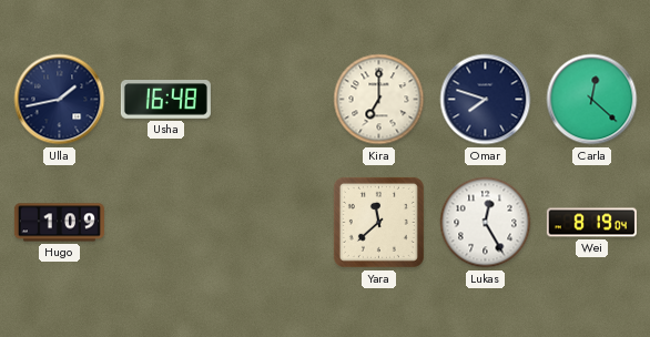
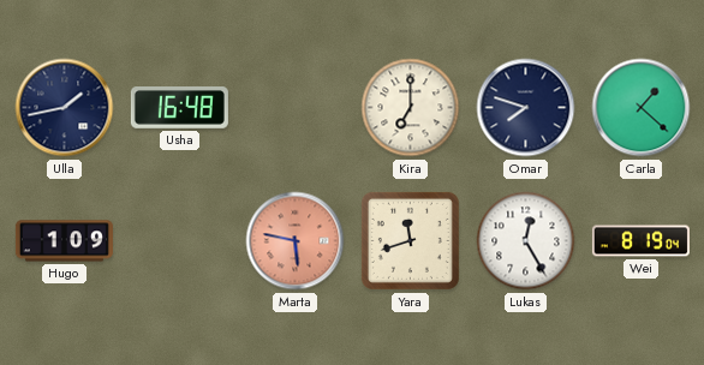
Carla: 12:22 -> 1:22 (642, 108)
Marta: none -> 5:47 (296, 241)
Yara: 11:38 -> 11:42 (410, 240)
